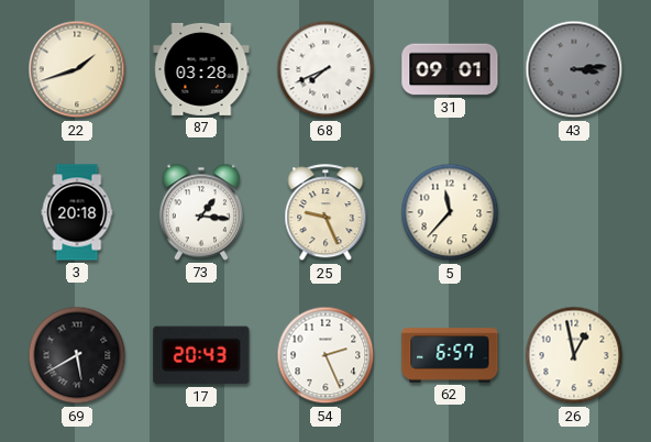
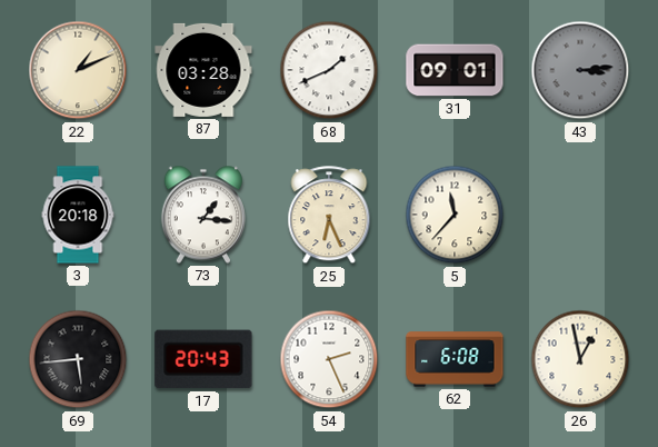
22: 1:42 -> 1:11 (78, 70)
68: 7:41 -> 1:41 (329, 70)
25: 9:26 -> 6:26 (329, 216)
69: 5:40 -> 5:44 (78, 359)
62: 6:57 -> 6:08 (455, 359)
